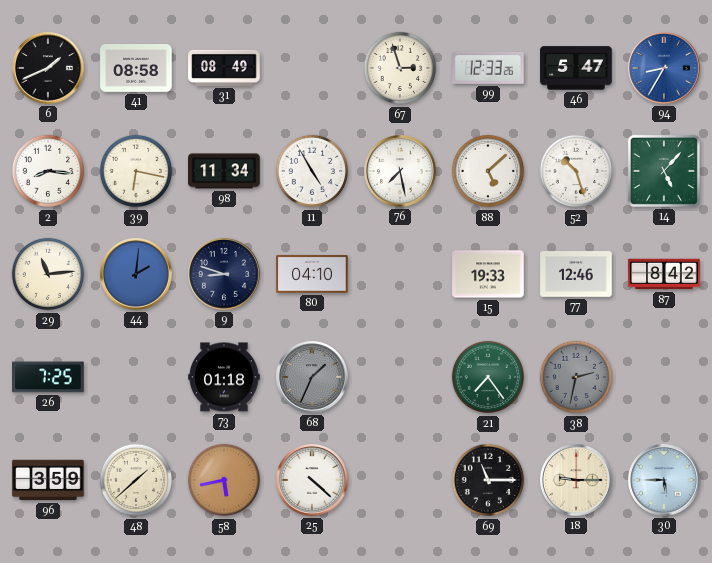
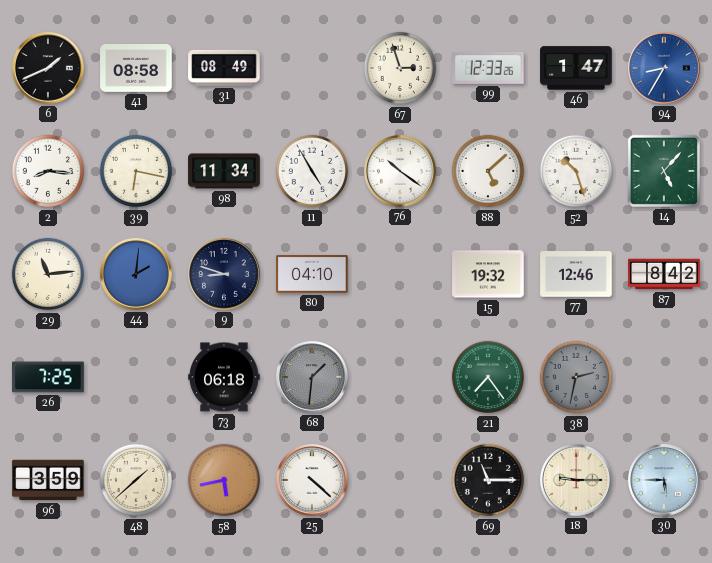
46: 5:47 -> 1:47 (576, 68)
76: 7:28 -> 10:21 (401, 172)
15: 19:33 -> 19:32 (488, 274)
73: 01:18 -> 06:18 (224, 377)
68: 1:34 -> 1:31 (313, 378)
